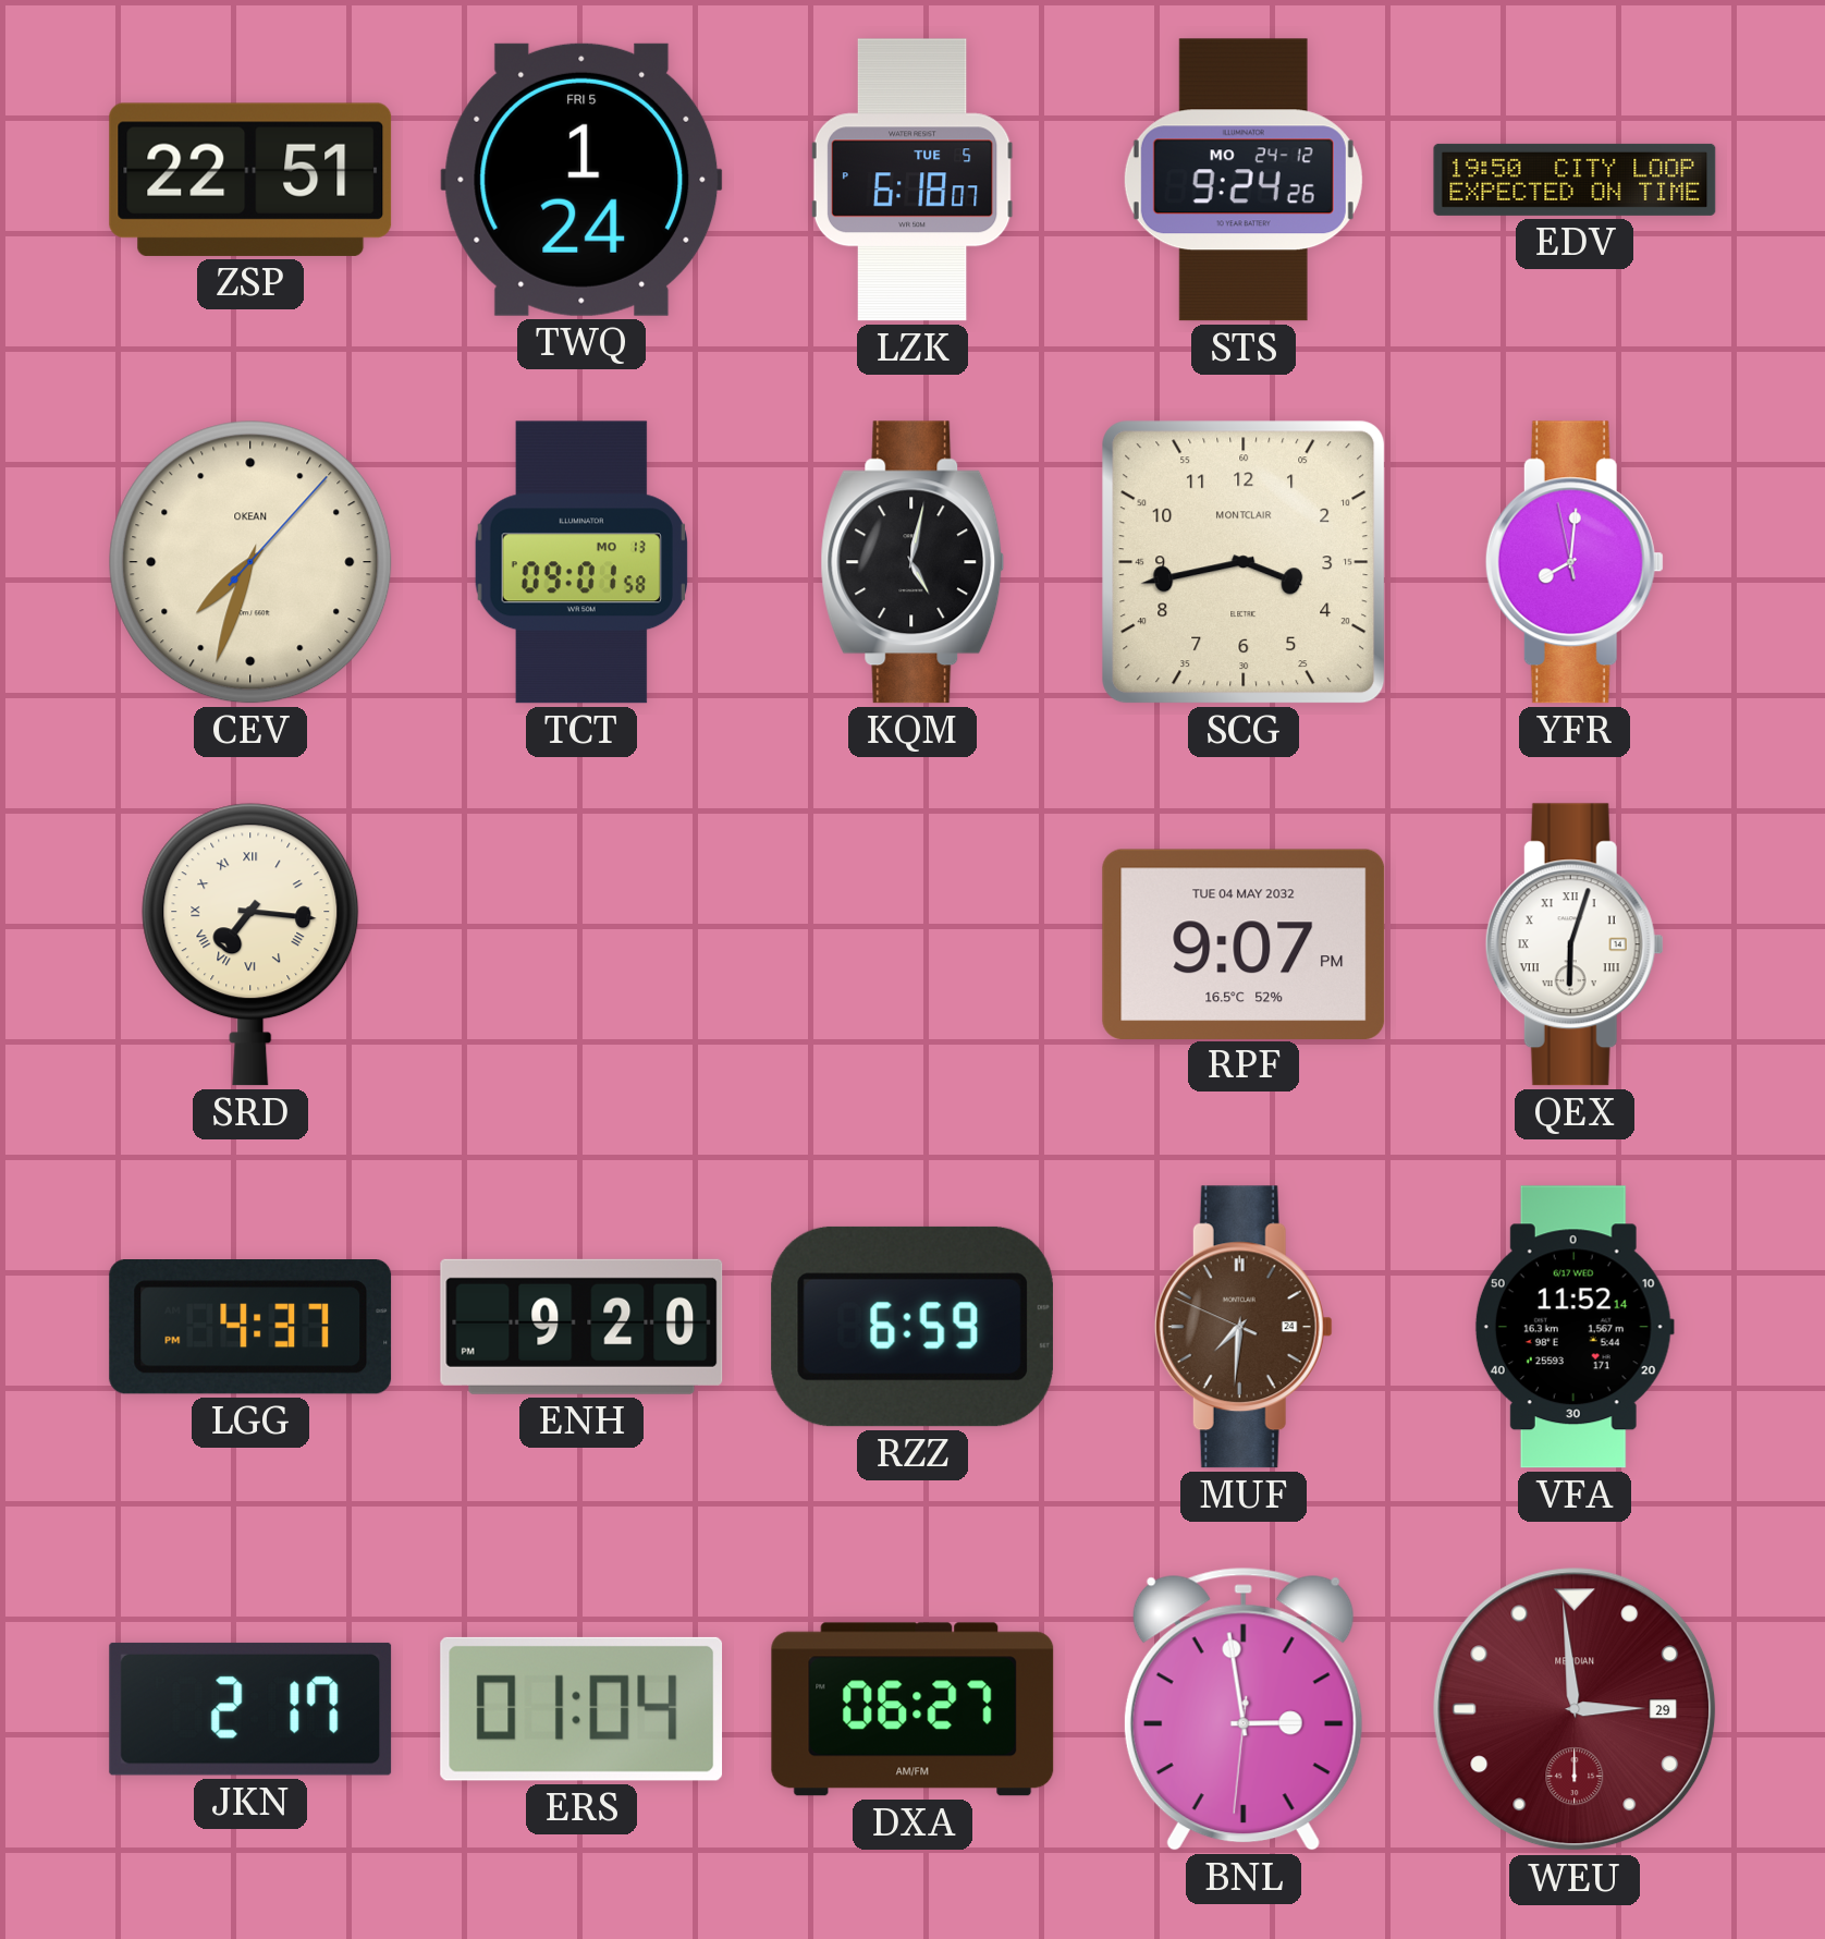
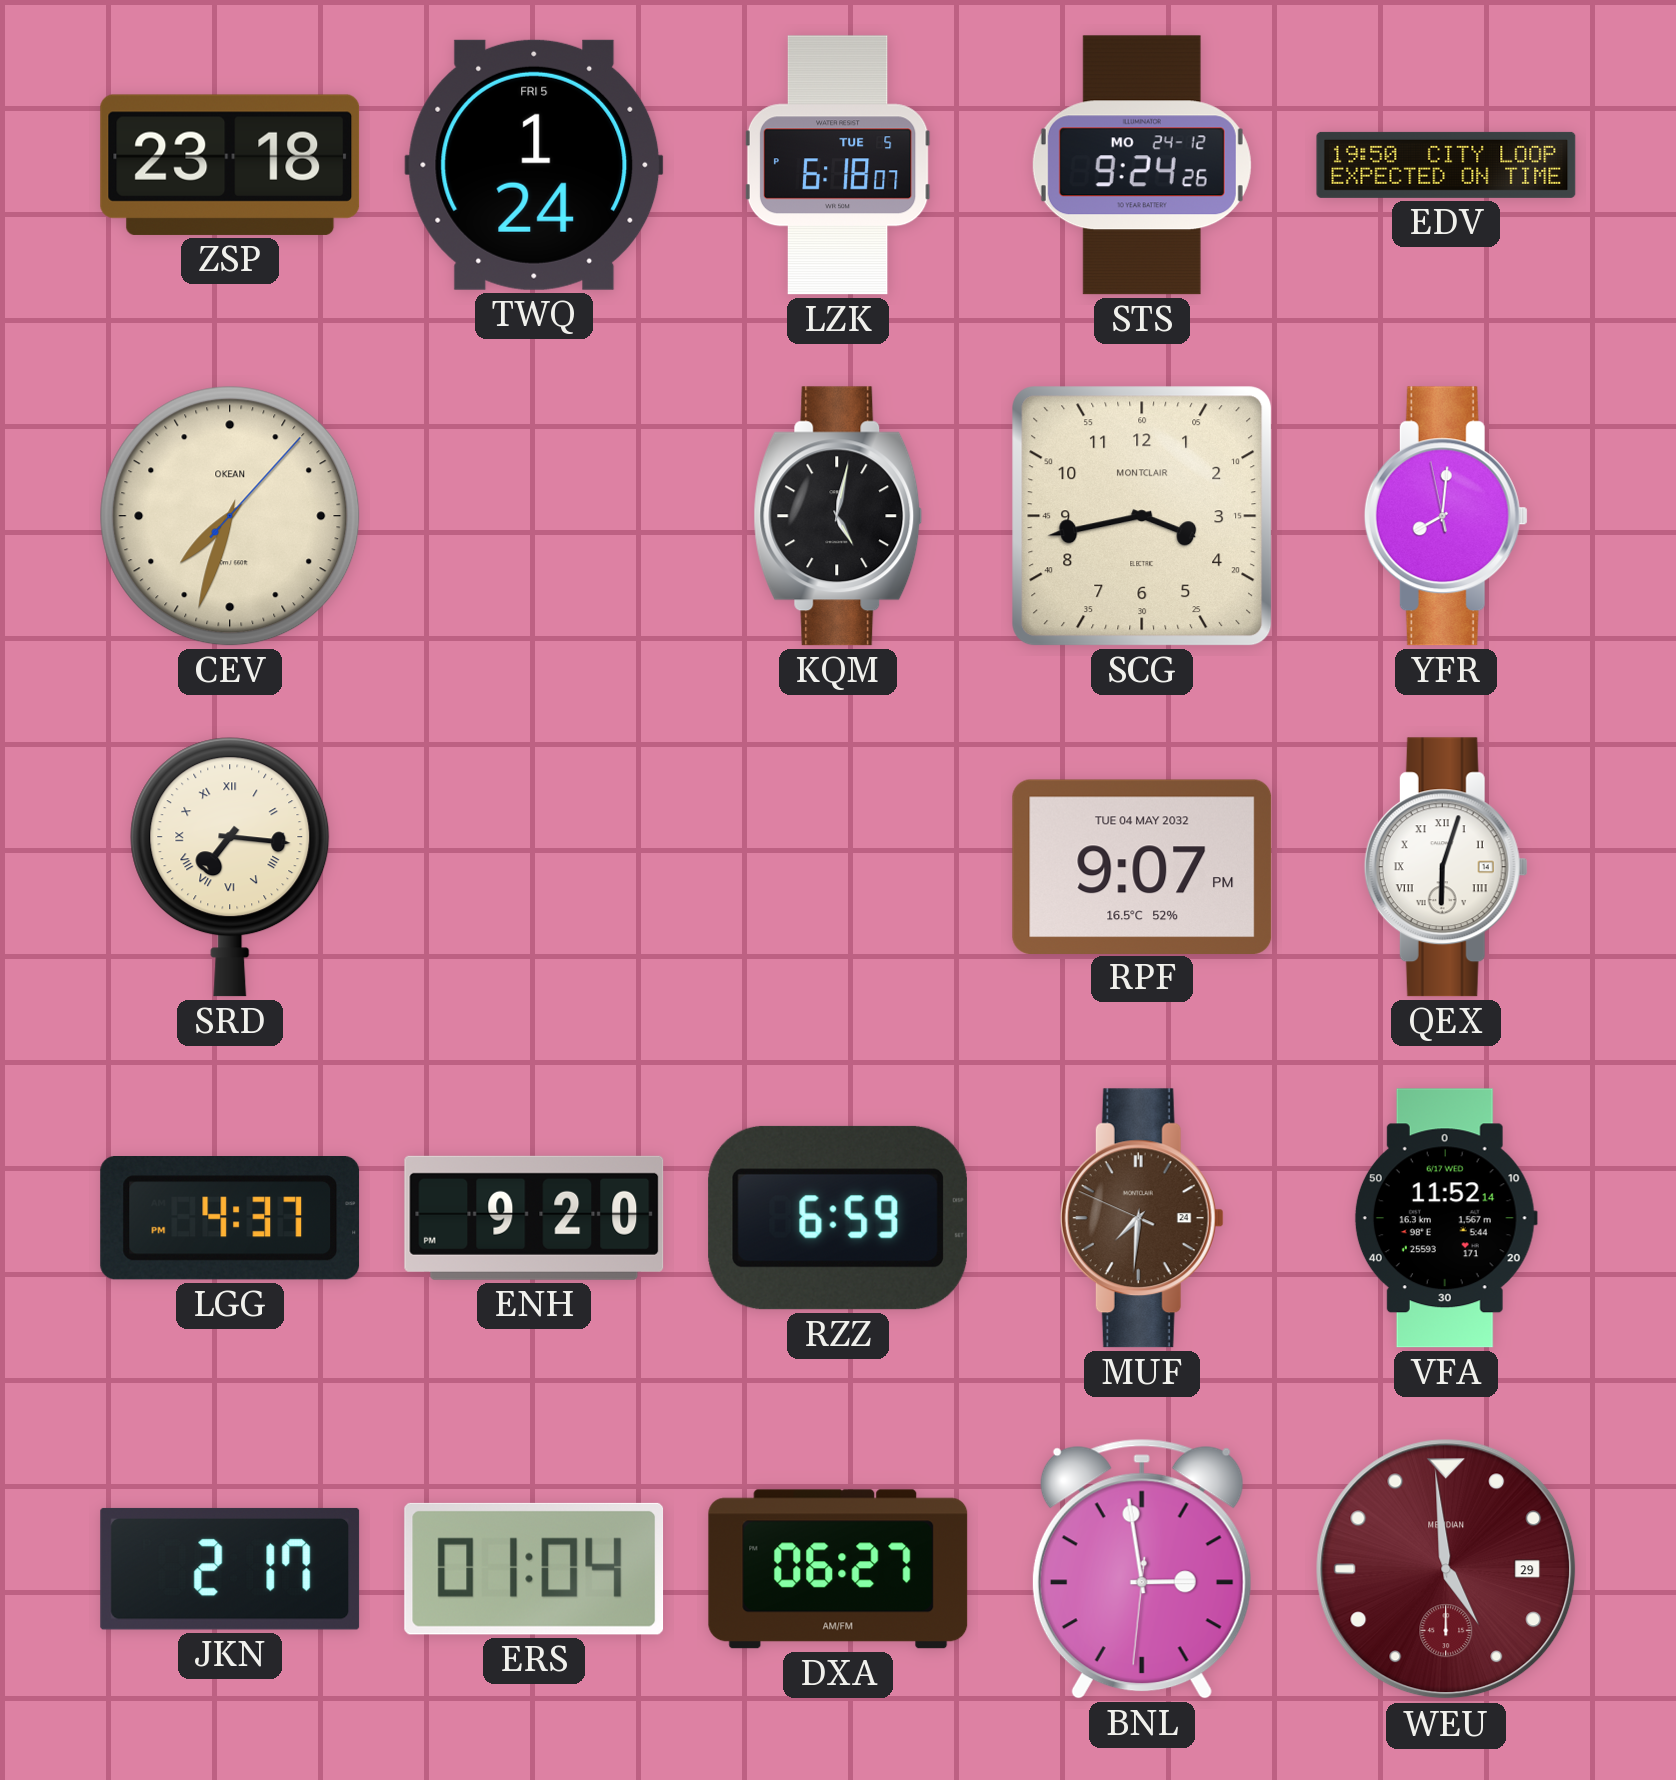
ZSP: 22:51 -> 23:18 (230, 165)
TCT: 09:01 -> none (580, 562)
WEU: 2:59 -> 4:59 (1446, 1569)
